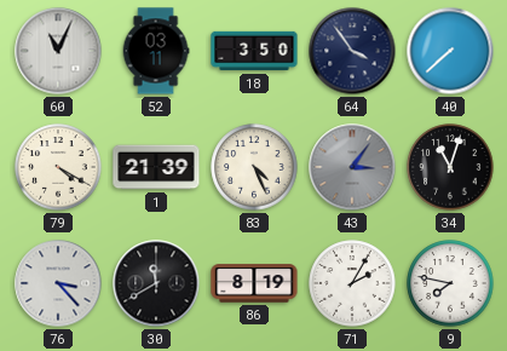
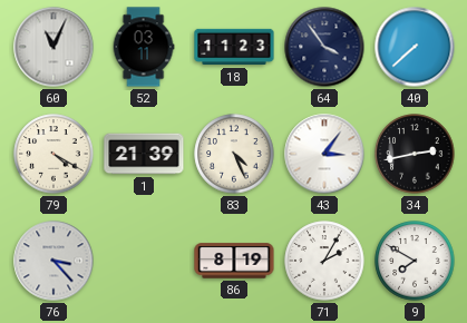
18: 3:50 -> 11:23 (234, 47)
43 dial: grey -> white (324, 154)
34: 11:03 -> 2:43 (415, 154)
30: 11:40 -> none (156, 283)
9: 7:47 -> 7:50 (415, 261)
